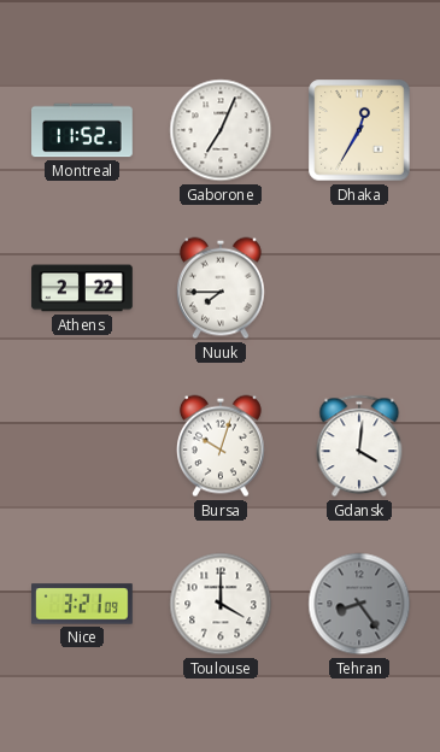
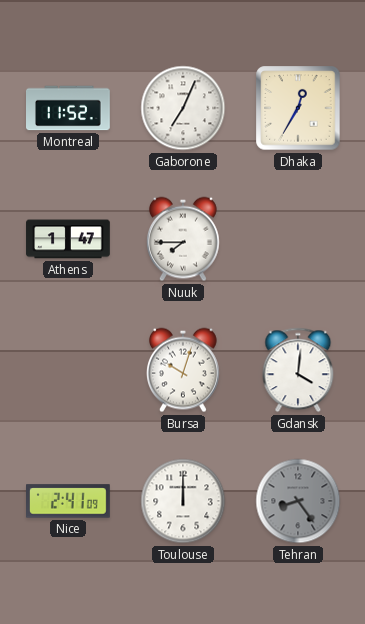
Athens: 2:22 -> 1:47 (68, 239)
Nice: 3:21 -> 2:41 (69, 501)
Toulouse: 4:00 -> 12:00 (183, 501)
